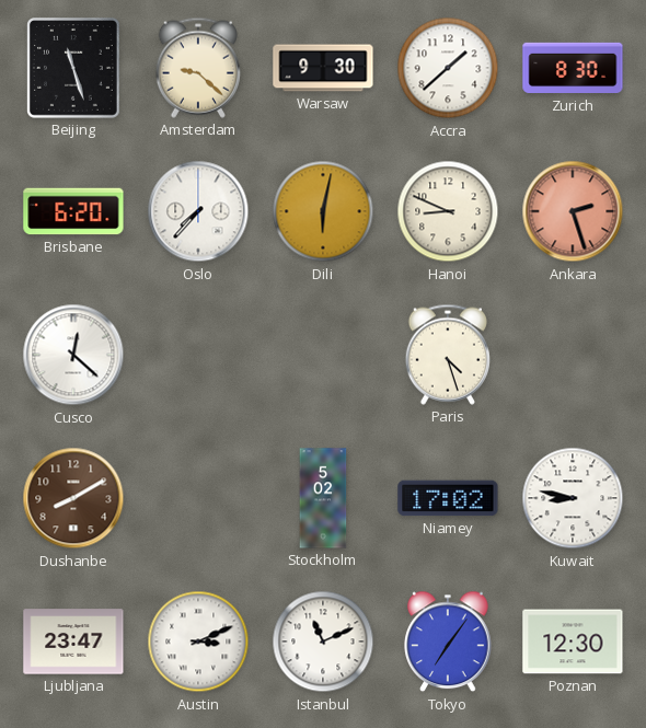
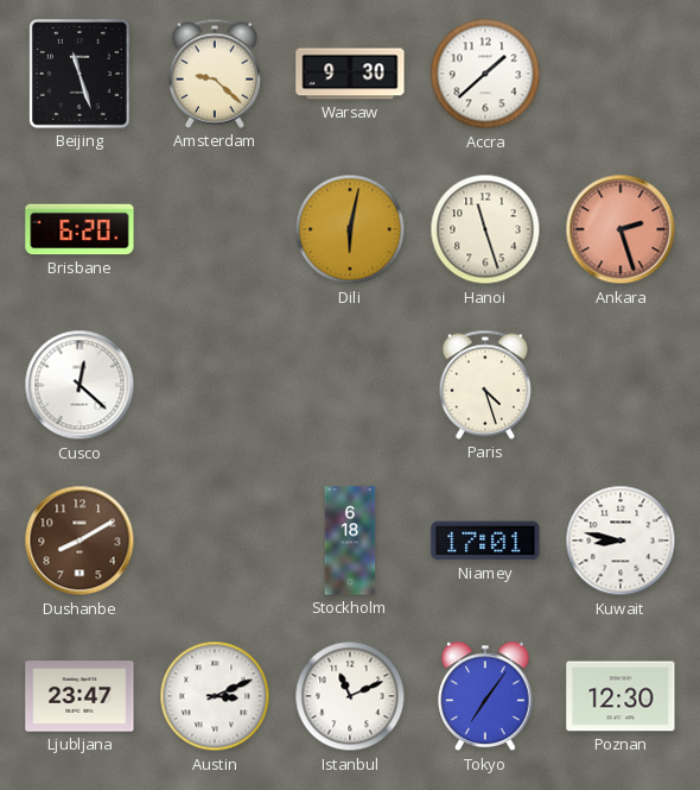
Zurich: 8:30 -> none (573, 68)
Oslo: 7:37 -> none (198, 211)
Hanoi: 8:49 -> 11:27 (485, 229)
Stockholm: 5:02 -> 6:18 (350, 541)
Niamey: 17:02 -> 17:01 (485, 541)
